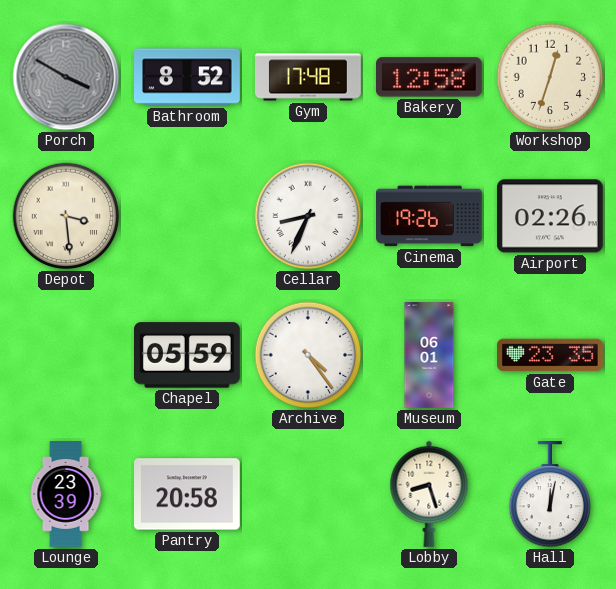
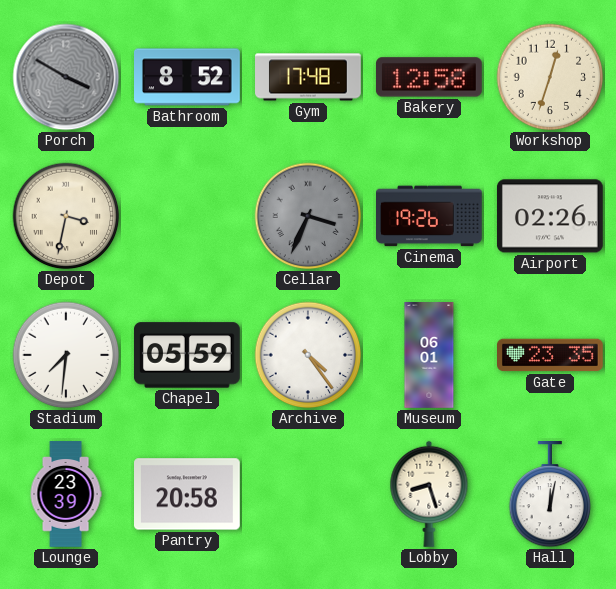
Depot: 3:29 -> 3:32 (66, 216)
Cellar: 8:34 -> 3:34 (308, 216)
Cellar dial: white -> grey (308, 216)
Stadium: none -> 7:31 (66, 355)
